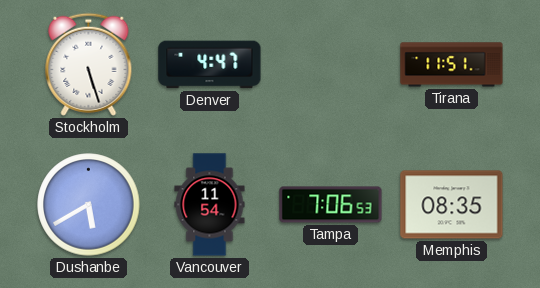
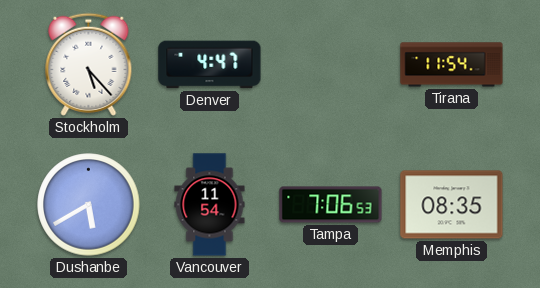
Stockholm: 5:27 -> 5:23 (89, 64)
Tirana: 11:51 -> 11:54 (452, 65)
